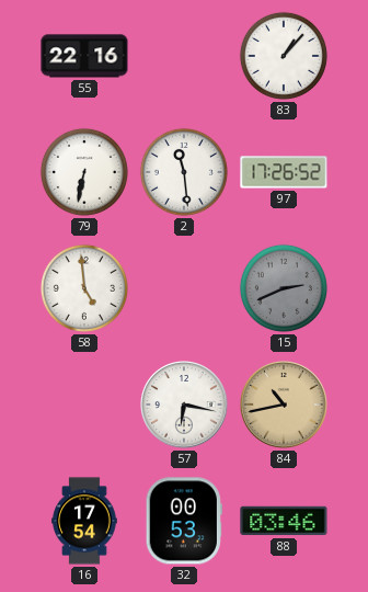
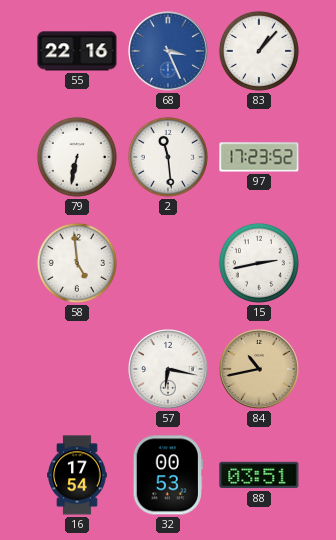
68: none -> 3:26 (169, 52)
97: 17:26 -> 17:23 (259, 157)
15: 2:41 -> 2:43 (259, 263)
15 dial: grey -> white (259, 263)
88: 03:46 -> 03:51 (259, 475)
